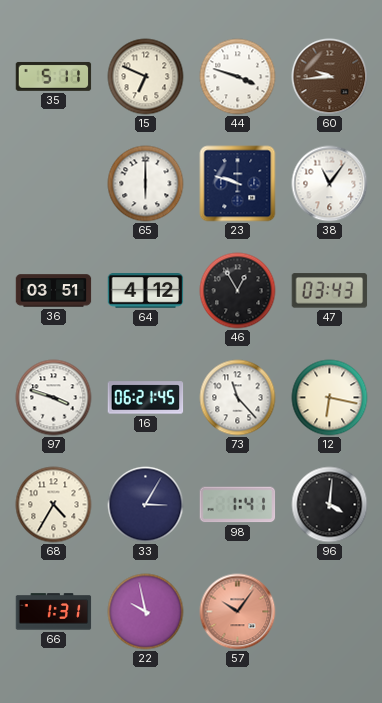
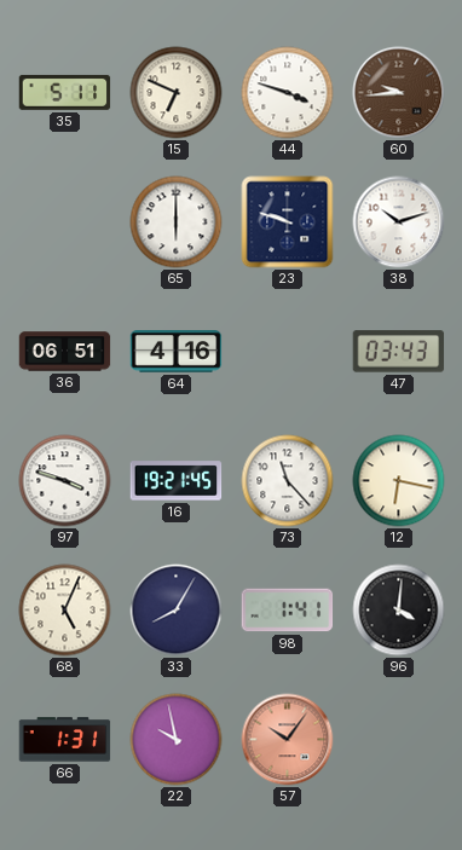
38: 11:06 -> 10:12 (399, 222)
36: 03:51 -> 06:51 (65, 352)
64: 4:12 -> 4:16 (177, 352)
46: 12:55 -> none (238, 291)
16: 06:21 -> 19:21 (177, 481)
68: 4:35 -> 5:04 (65, 611)
33: 3:05 -> 8:05 (177, 611)
